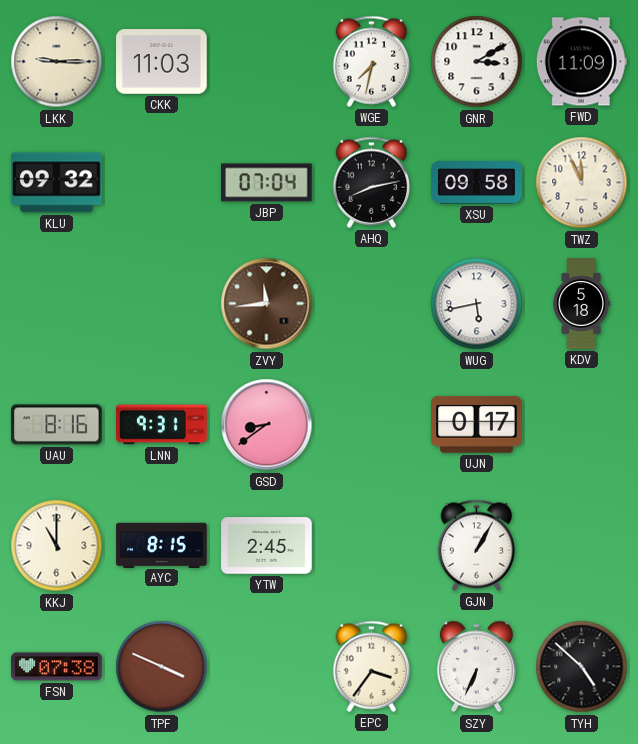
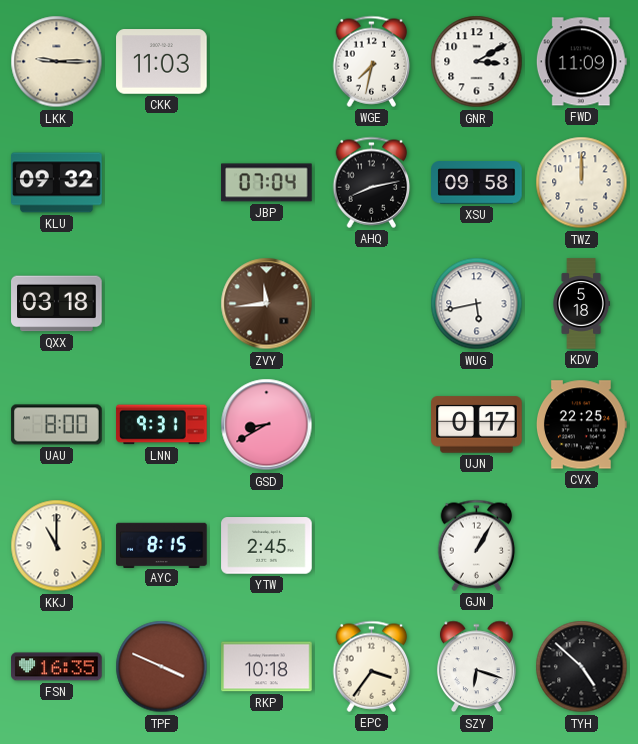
TWZ: 11:56 -> 12:00 (582, 183)
QXX: none -> 03:18 (57, 304)
UAU: 8:16 -> 8:00 (57, 425)
GSD: 8:39 -> 8:40 (267, 425)
CVX: none -> 22:25 (582, 425)
FSN: 07:38 -> 16:35 (57, 667)
RKP: none -> 10:18 (267, 667)
SZY: 6:34 -> 6:18 (476, 667)
